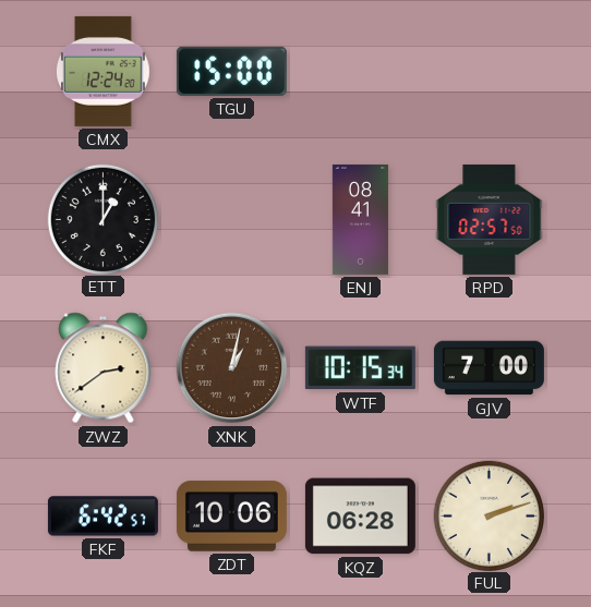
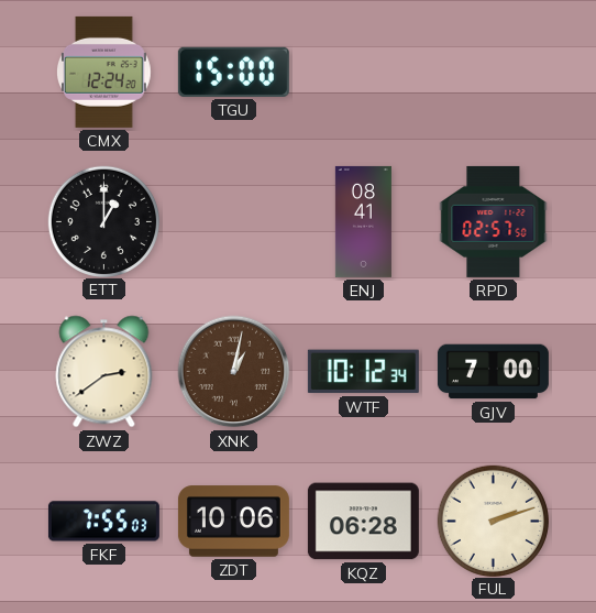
WTF: 10:15 -> 10:12 (363, 372)
FKF: 6:42 -> 7:55 (103, 522)
